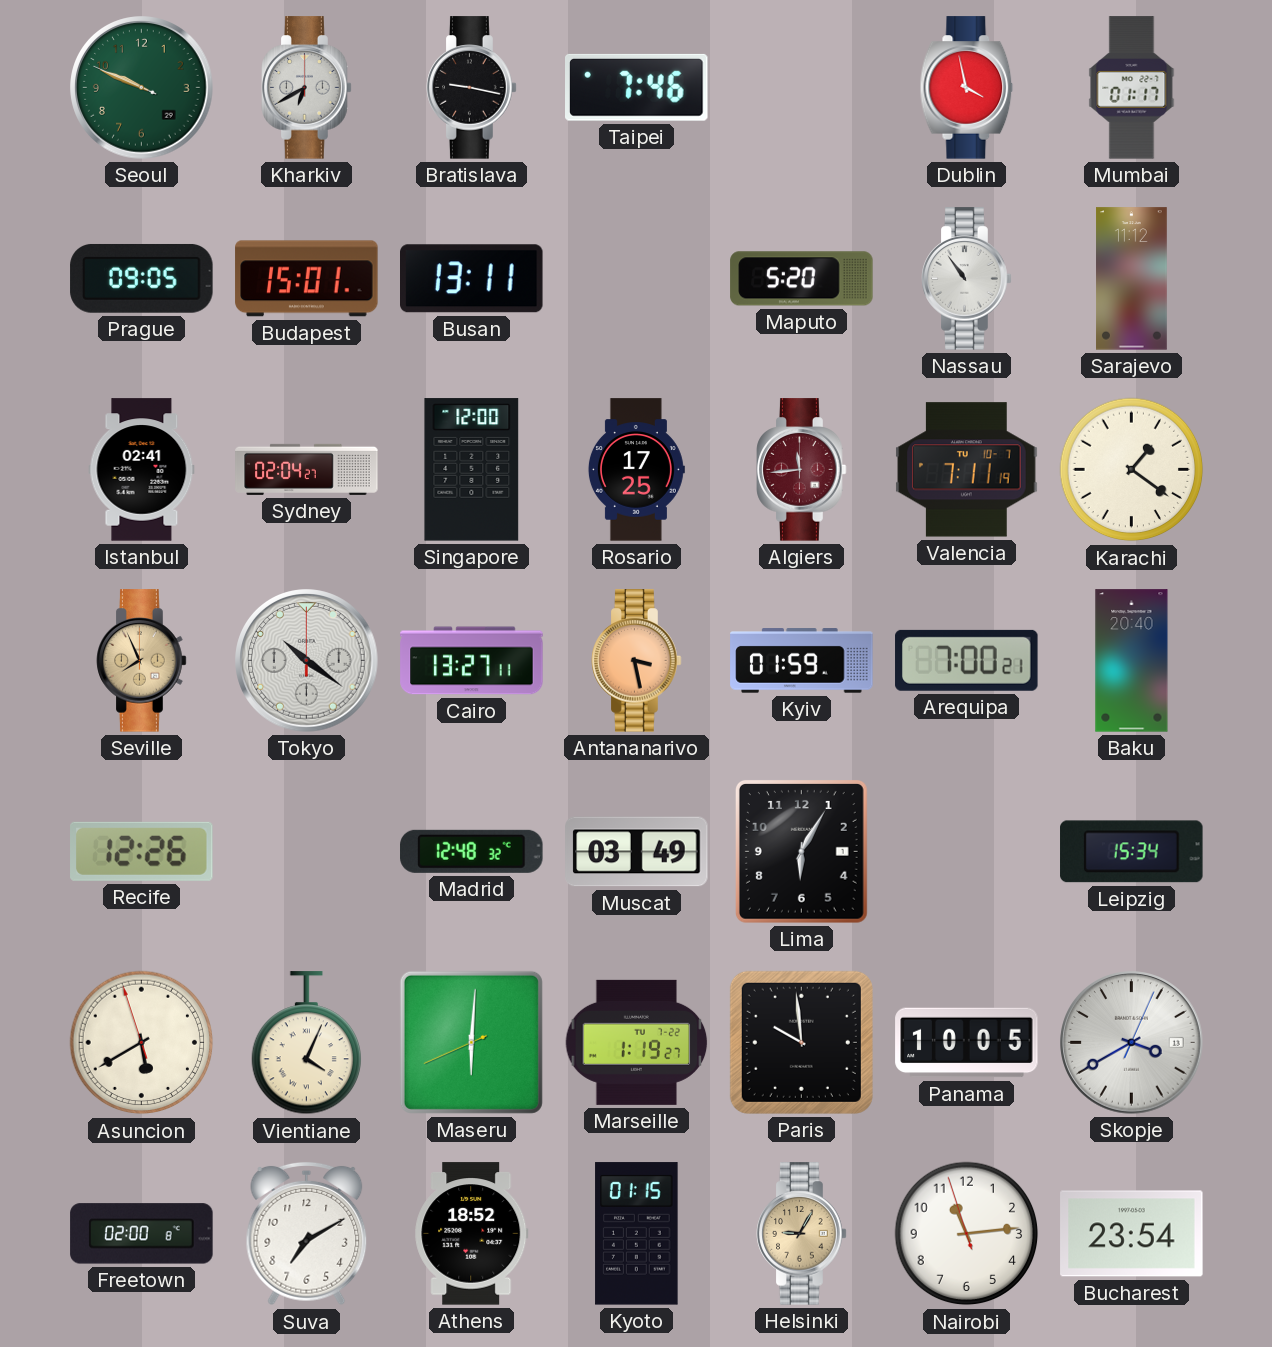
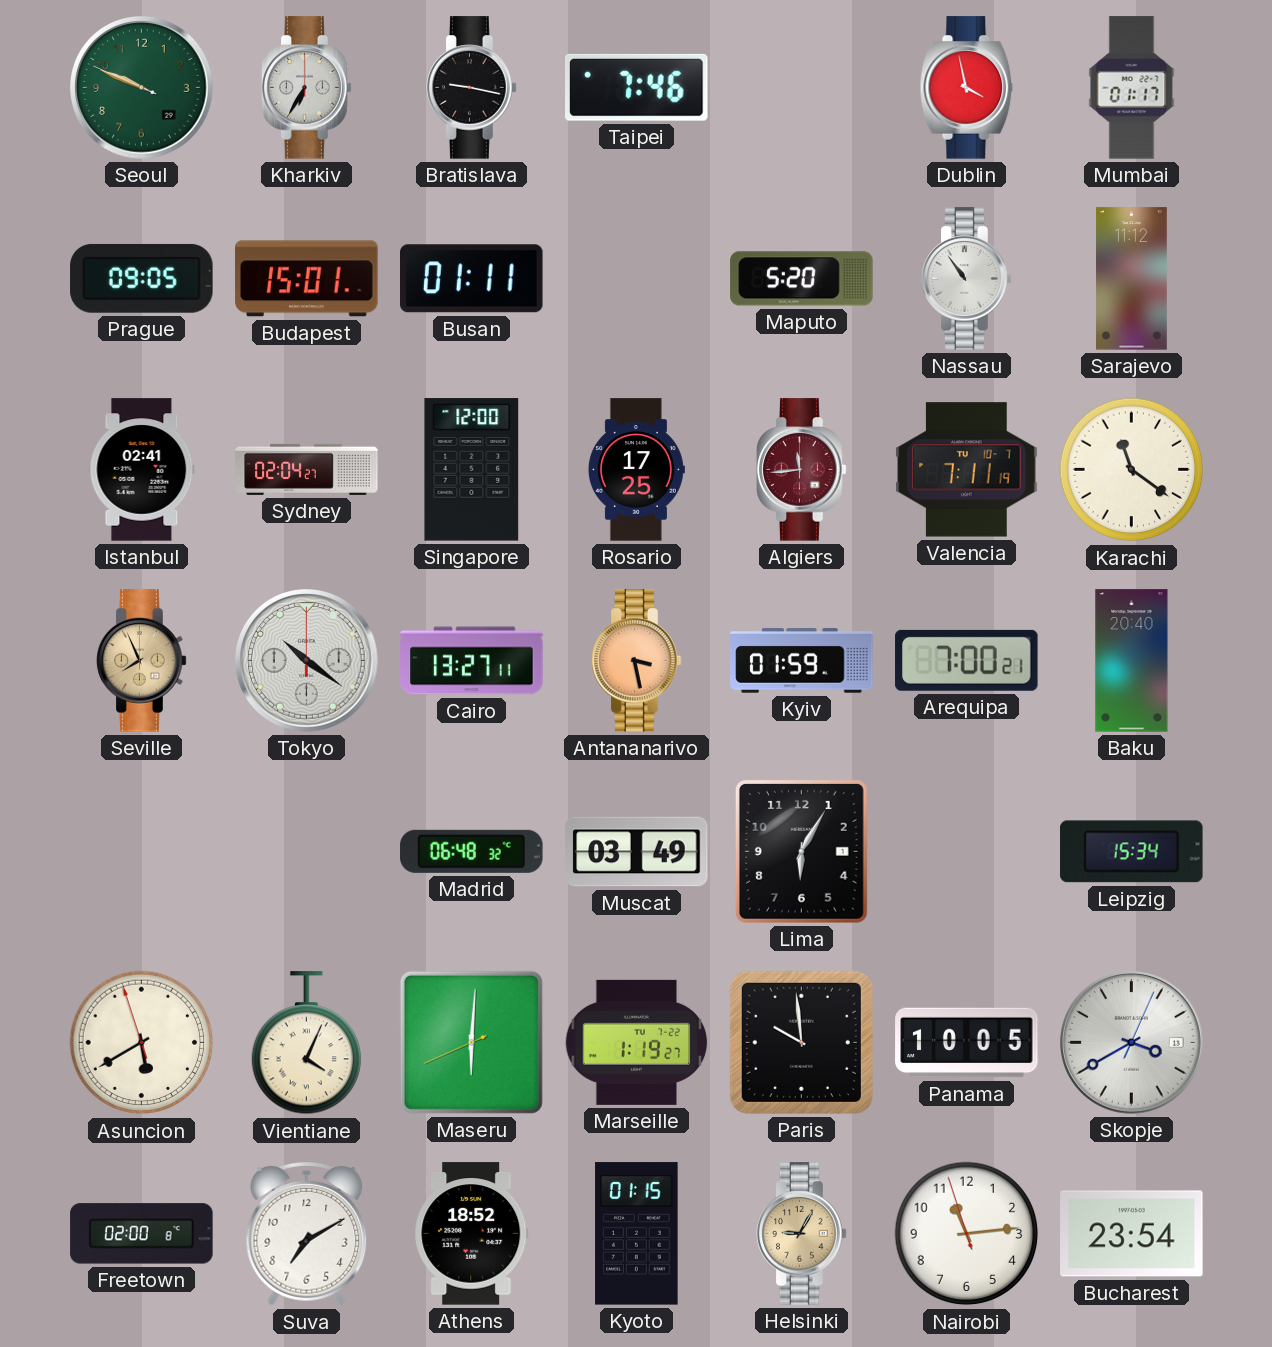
Kharkiv: 6:40 -> 6:35 (307, 88)
Busan: 13:11 -> 01:11 (472, 279)
Karachi: 1:21 -> 11:21 (1132, 470)
Recife: 12:26 -> none (142, 851)
Madrid: 12:48 -> 06:48 (472, 851)
